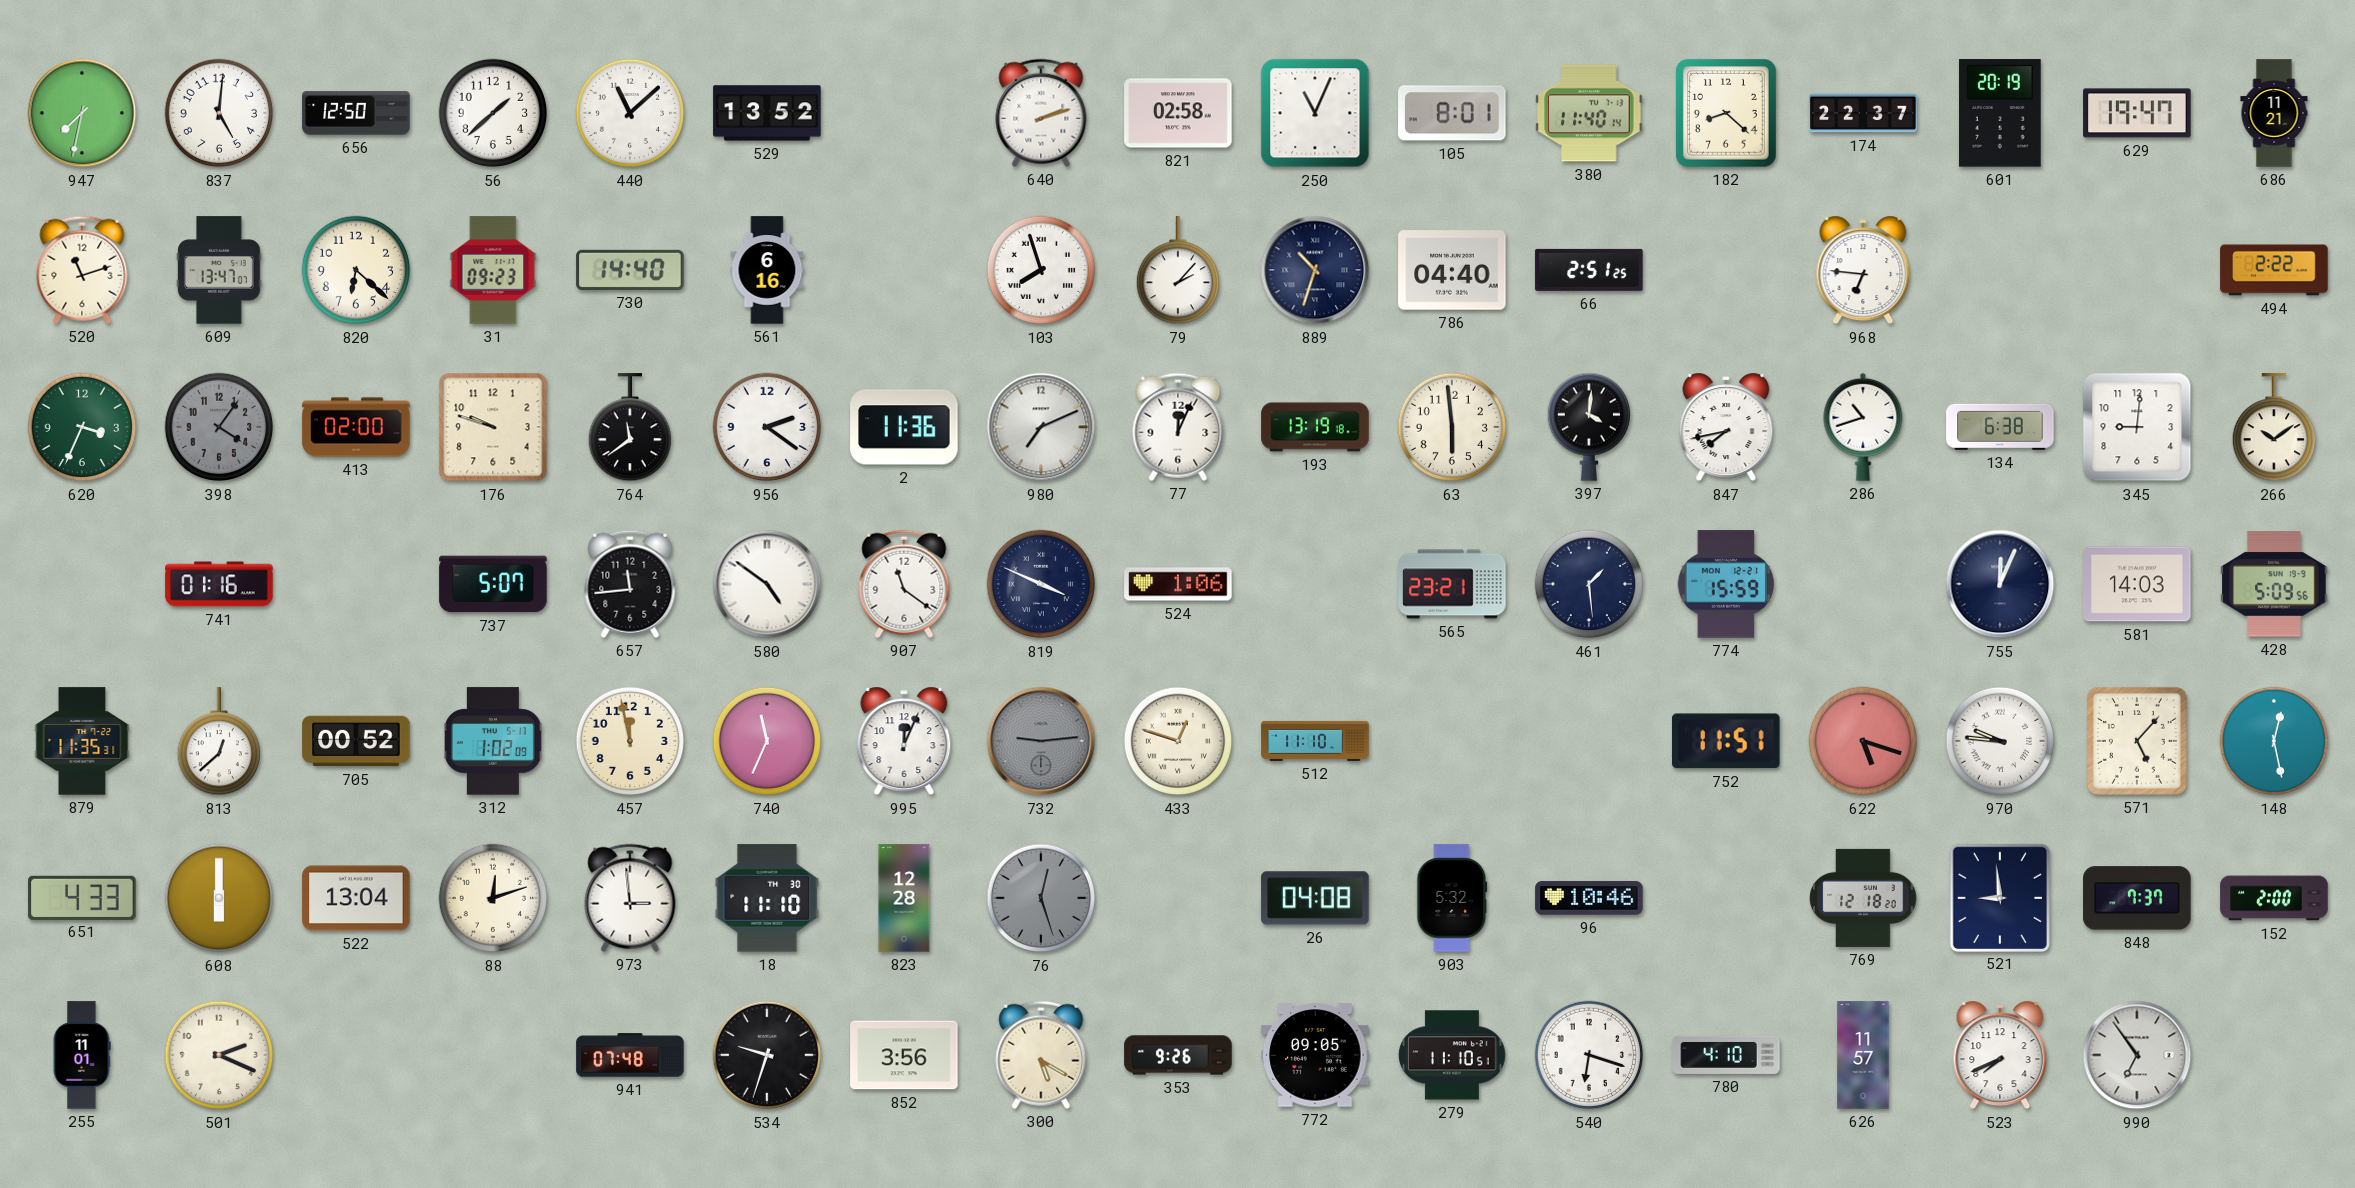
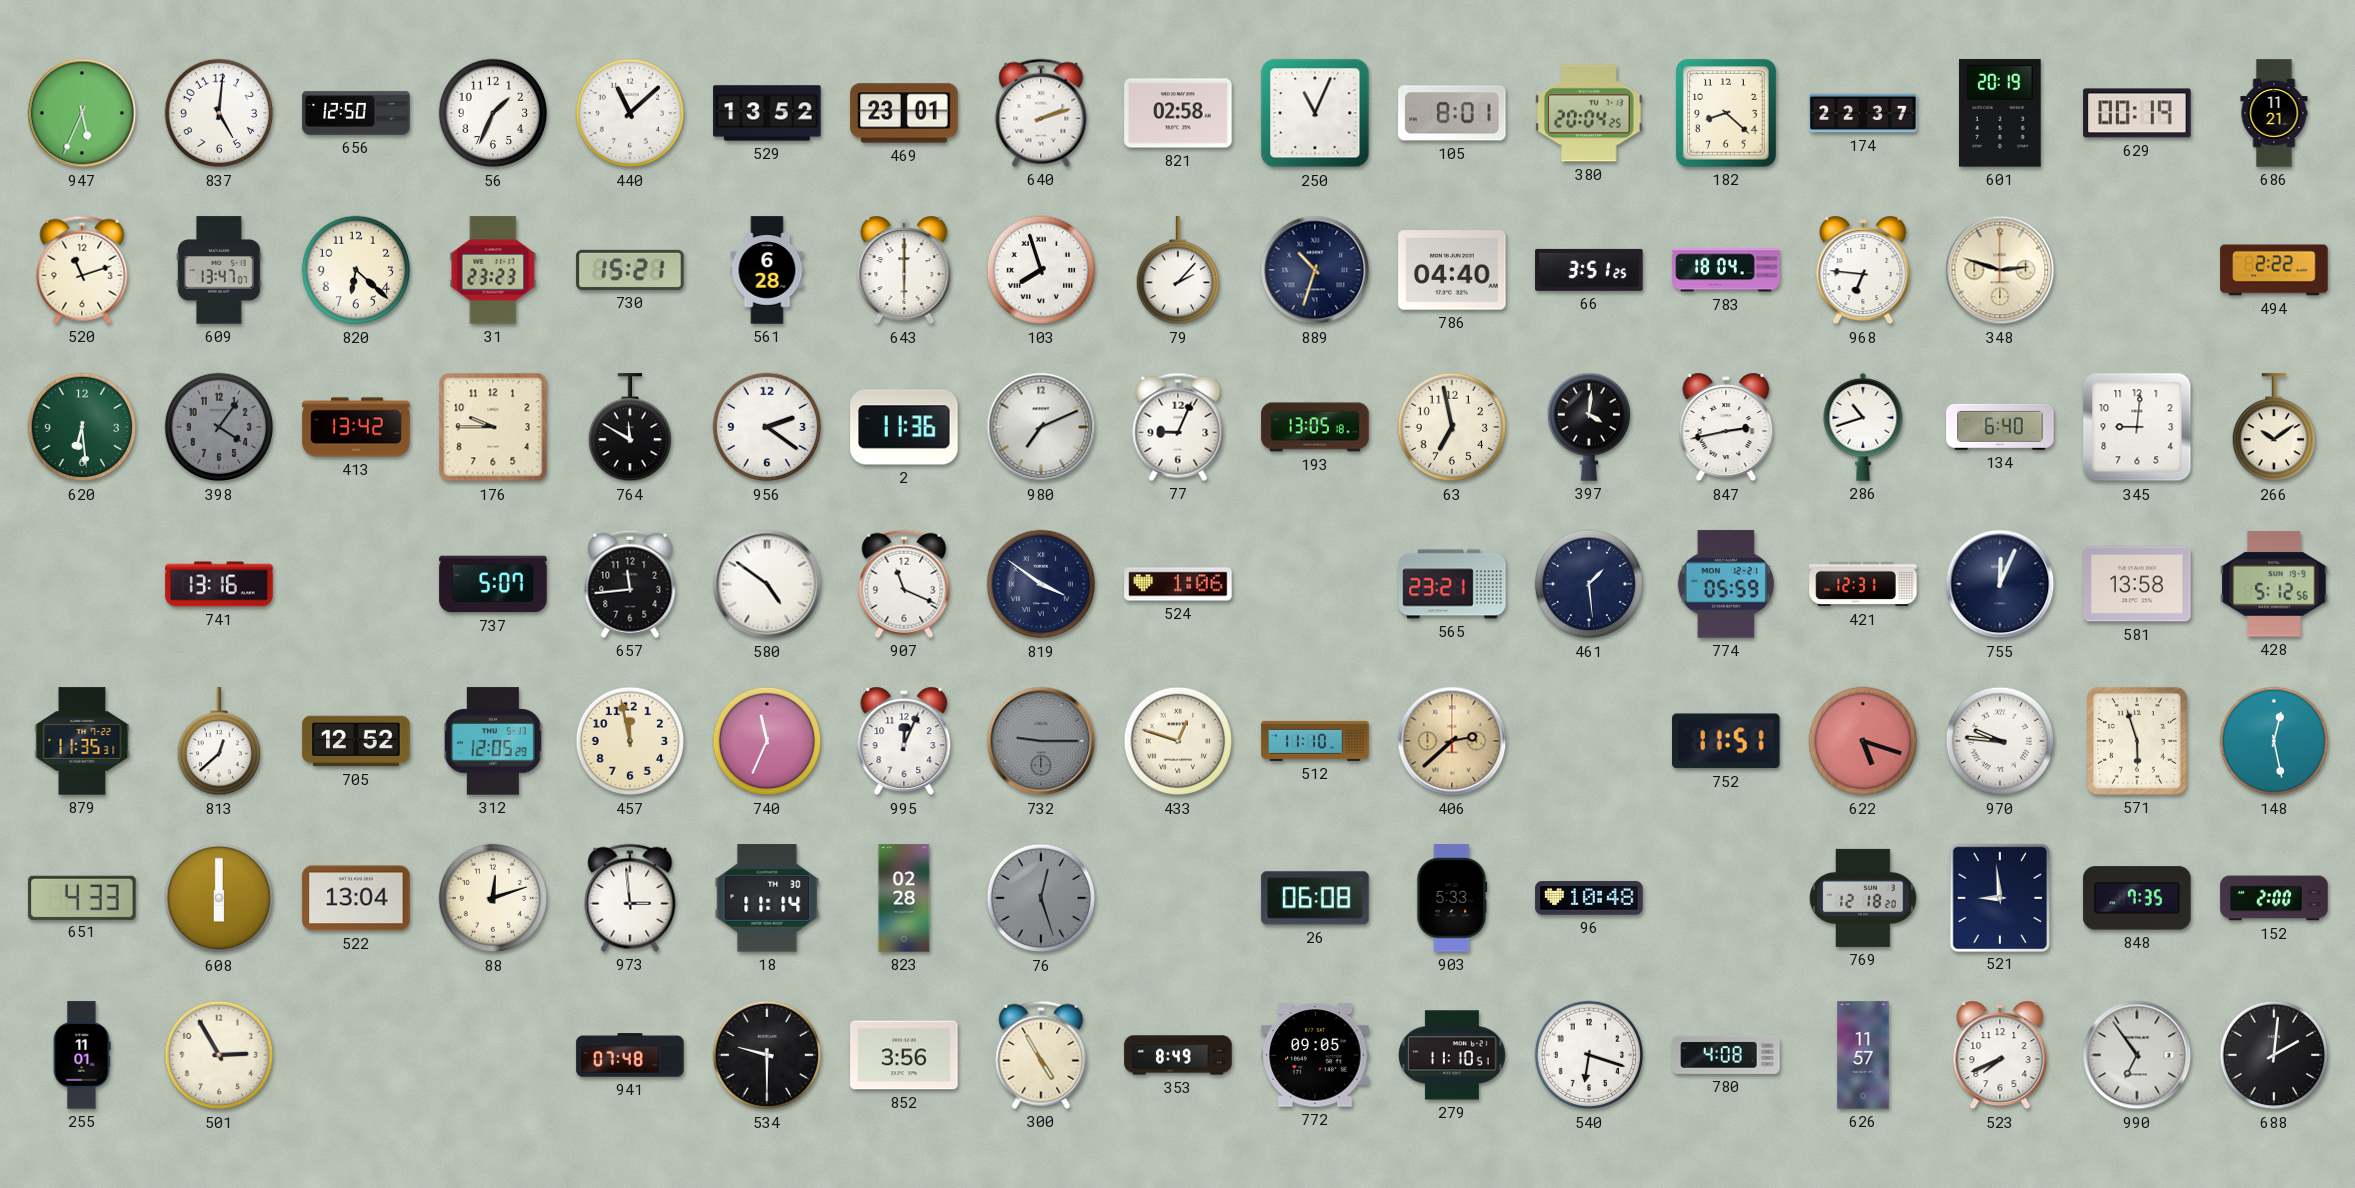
947: 7:32 -> 5:34 (82, 113)
56: 1:38 -> 1:34 (493, 113)
469: none -> 23:01 (904, 113)
380: 11:40 -> 20:04 (1589, 113)
629: 19:47 -> 00:19 (2137, 113)
31: 09:23 -> 23:23 (493, 270)
730: 14:40 -> 15:21 (630, 270)
561: 6:16 -> 6:28 (767, 270)
643: none -> 6:00 (904, 270)
66: 2:51 -> 3:51 (1589, 270)
783: none -> 18:04 (1726, 270)
348: none -> 2:48 (2000, 270)
620: 3:34 -> 6:29 (82, 427)
413: 02:00 -> 13:42 (356, 427)
176: 9:48 -> 9:45 (493, 427)
764: 11:39 -> 11:50 (629, 428)
77: 12:04 -> 9:04 (1178, 427)
193: 13:19 -> 13:05 (1315, 427)
63: 5:59 -> 6:58 (1452, 427)
847: 7:43 -> 2:43 (1726, 427)
134: 6:38 -> 6:40 (2000, 427)
741: 01:16 -> 13:16 (219, 584)
907: 11:21 -> 11:19 (904, 584)
819: 3:49 -> 3:51 (1041, 584)
774: 15:59 -> 05:59 (1726, 584)
421: none -> 12:31 (1863, 584)
581: 14:03 -> 13:58 (2137, 584)
428: 5:09 -> 5:12 (2274, 584)
705: 00:52 -> 12:52 (356, 741)
312: 1:02 -> 12:05 (493, 741)
732: 9:14 -> 9:15 (1041, 741)
406: none -> 2:38 (1452, 741)
571: 5:07 -> 5:57 (2137, 741)
18: 11:10 -> 11:14 (767, 898)
823: 12:28 -> 02:28 (904, 898)
26: 04:08 -> 06:08 (1315, 898)
903: 5:32 -> 5:33 (1452, 898)
96: 10:46 -> 10:48 (1589, 898)
848: 7:37 -> 7:35 (2137, 898)
501: 2:19 -> 2:55 (219, 1055)
534: 9:33 -> 9:30 (767, 1055)
300: 5:20 -> 4:55 (1041, 1055)
353: 9:26 -> 8:49 (1178, 1055)
780: 4:10 -> 4:08 (1726, 1055)
688: none -> 2:01 (2274, 1055)
